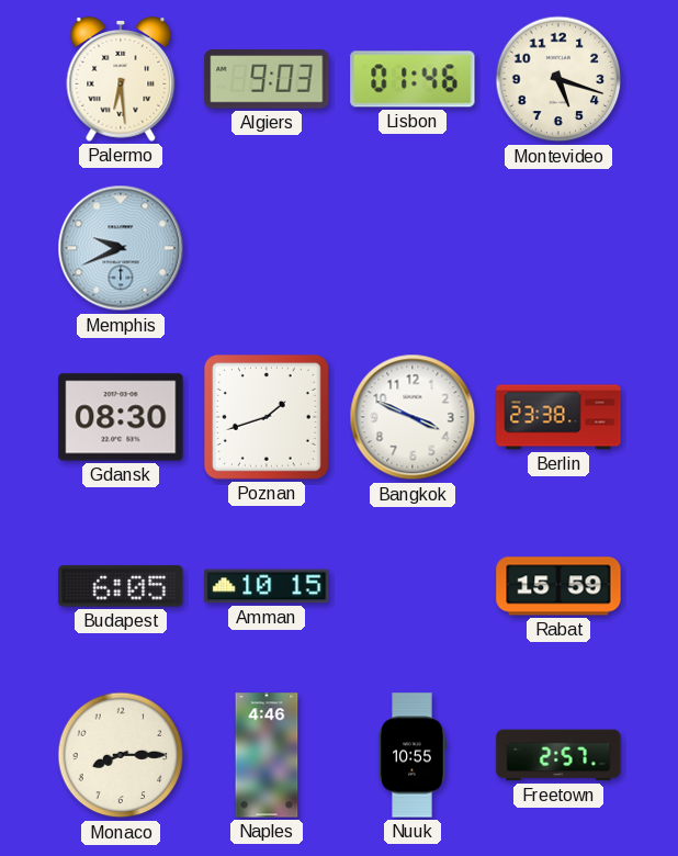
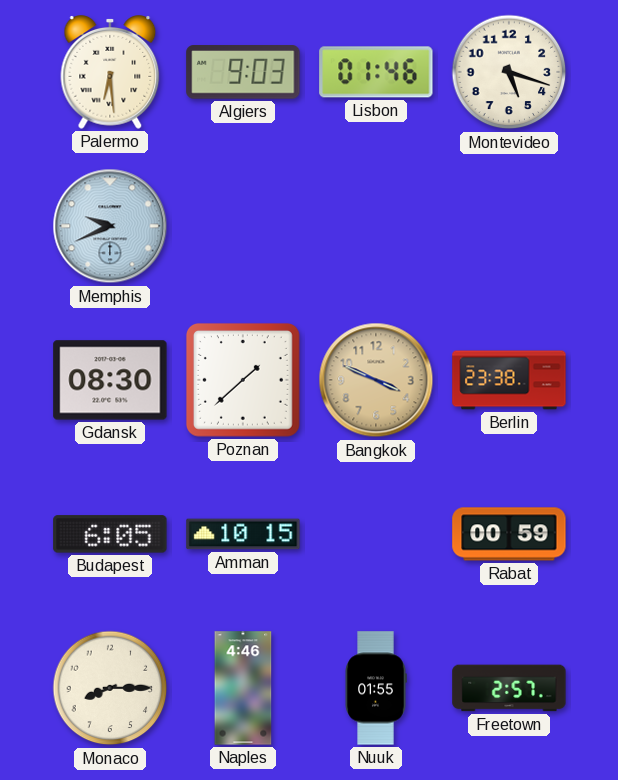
Poznan: 1:42 -> 1:38 (243, 380)
Bangkok dial: white -> champagne (376, 380)
Rabat: 15:59 -> 00:59 (509, 534)
Nuuk: 10:55 -> 01:55 (376, 688)
